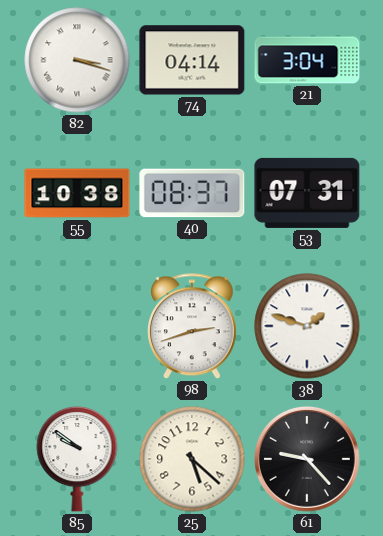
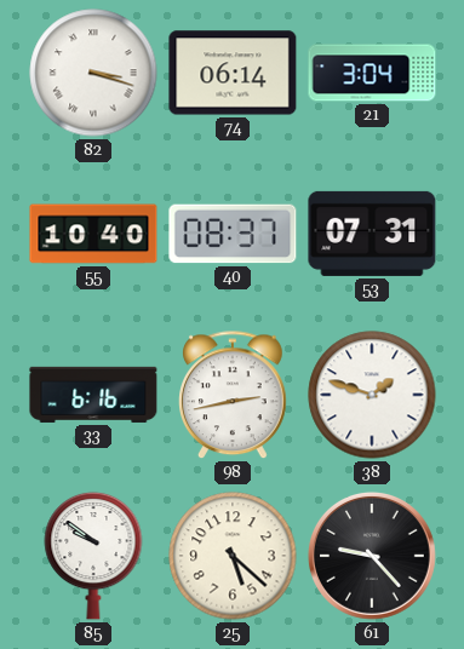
74: 04:14 -> 06:14 (233, 73)
55: 10:38 -> 10:40 (93, 234)
33: none -> 6:16 (93, 395)
98: 2:42 -> 2:43 (234, 396)
